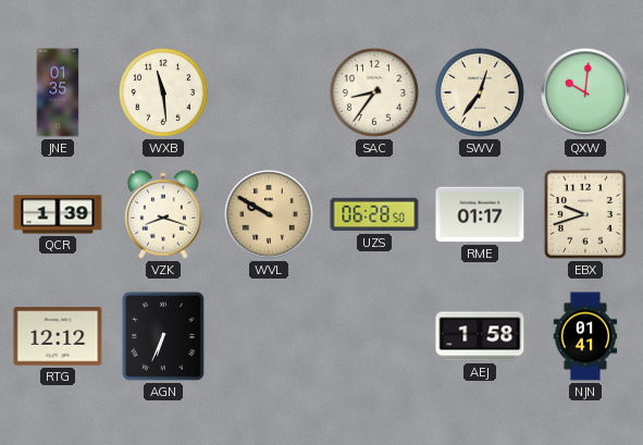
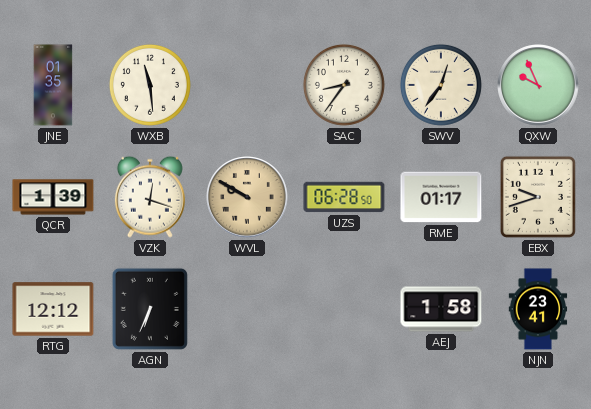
QXW: 10:01 -> 9:56 (538, 85)
VZK: 8:18 -> 12:18 (150, 197)
NJN: 01:41 -> 23:41 (538, 309)
